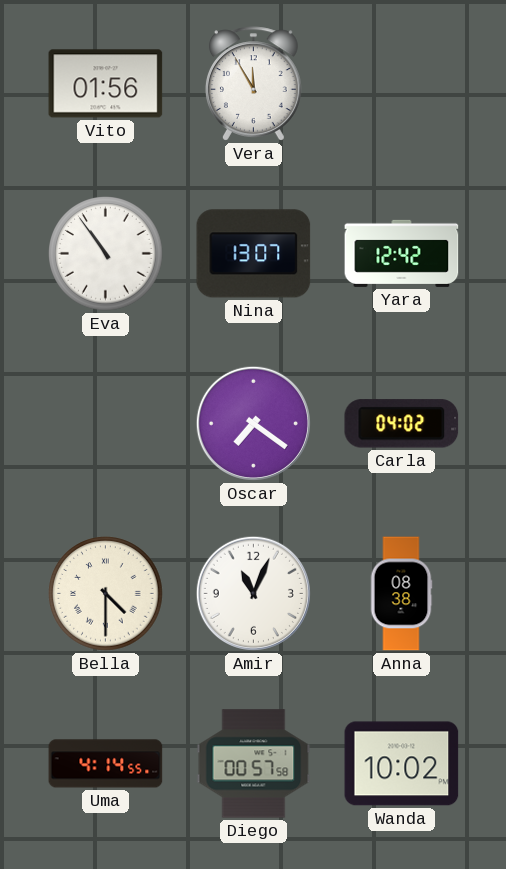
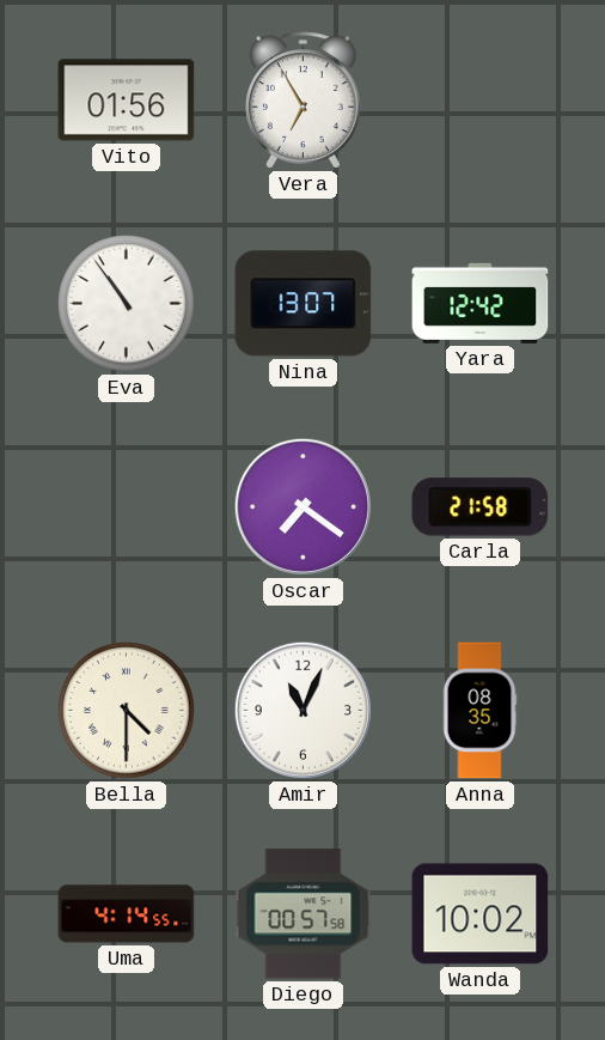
Vera: 11:55 -> 6:55 (302, 101)
Carla: 04:02 -> 21:58 (481, 507)
Anna: 08:38 -> 08:35 (479, 711)
